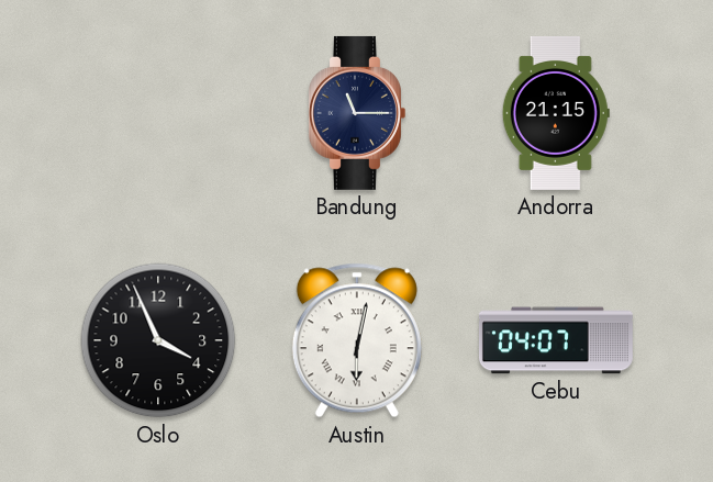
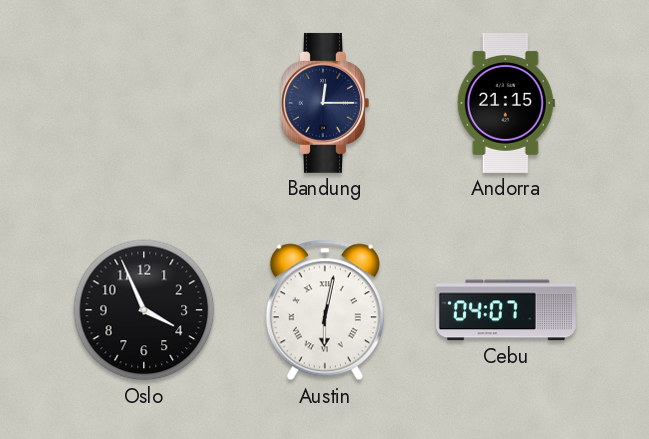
Bandung: 11:15 -> 12:15 (325, 103)
